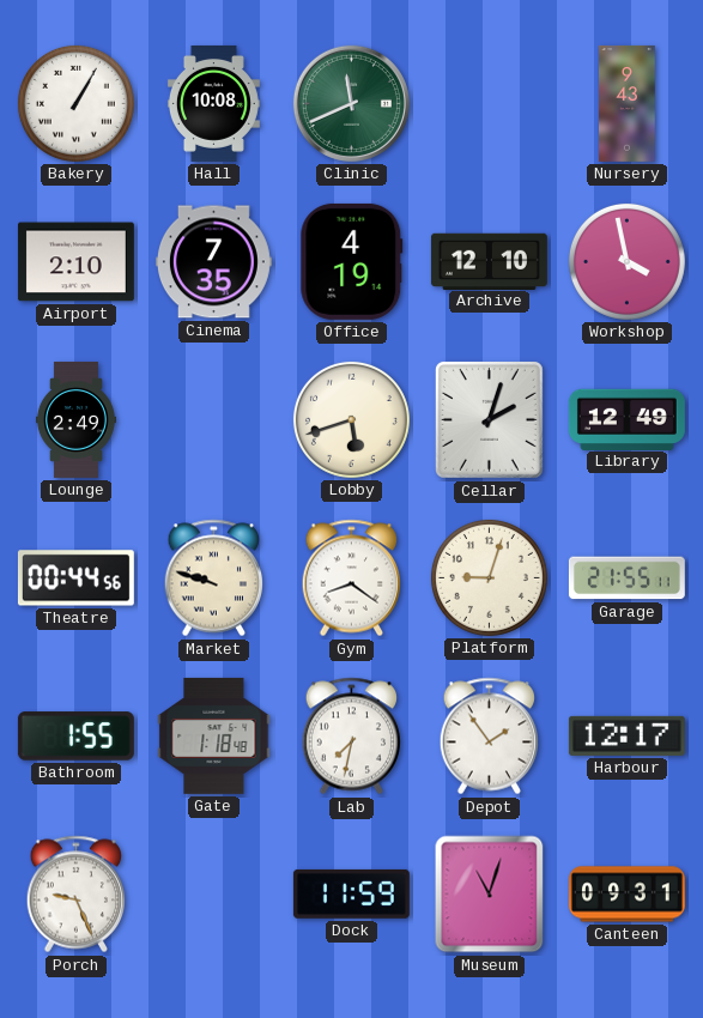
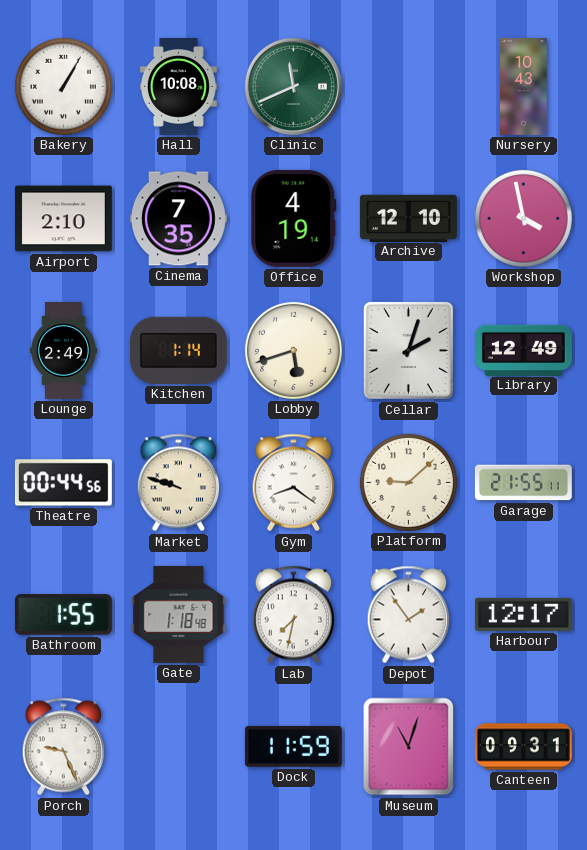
Nursery: 9:43 -> 10:43 (524, 86)
Kitchen: none -> 1:14 (178, 350)
Platform: 9:03 -> 9:08 (408, 482)
